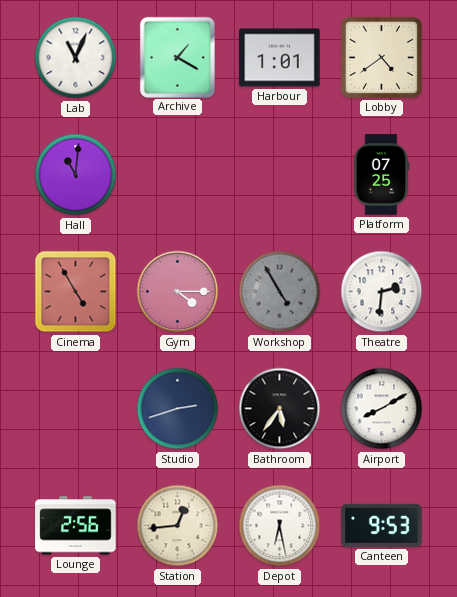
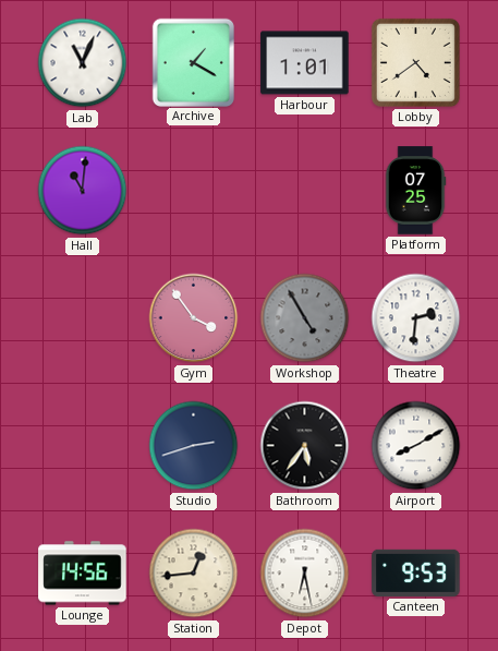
Cinema: 4:55 -> none (76, 292)
Gym: 4:15 -> 3:54 (194, 318)
Lounge: 2:56 -> 14:56 (83, 574)
